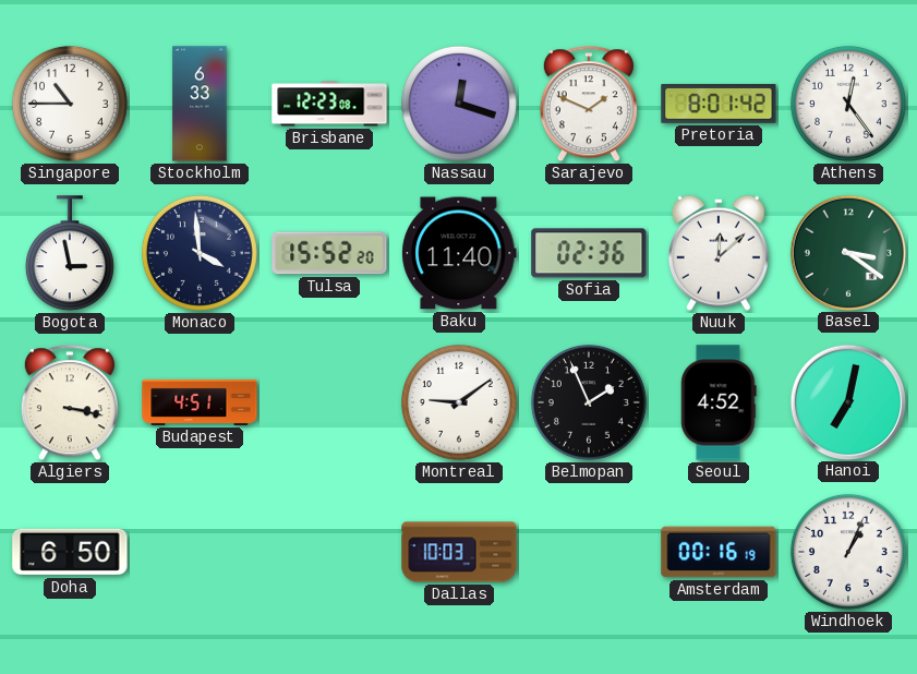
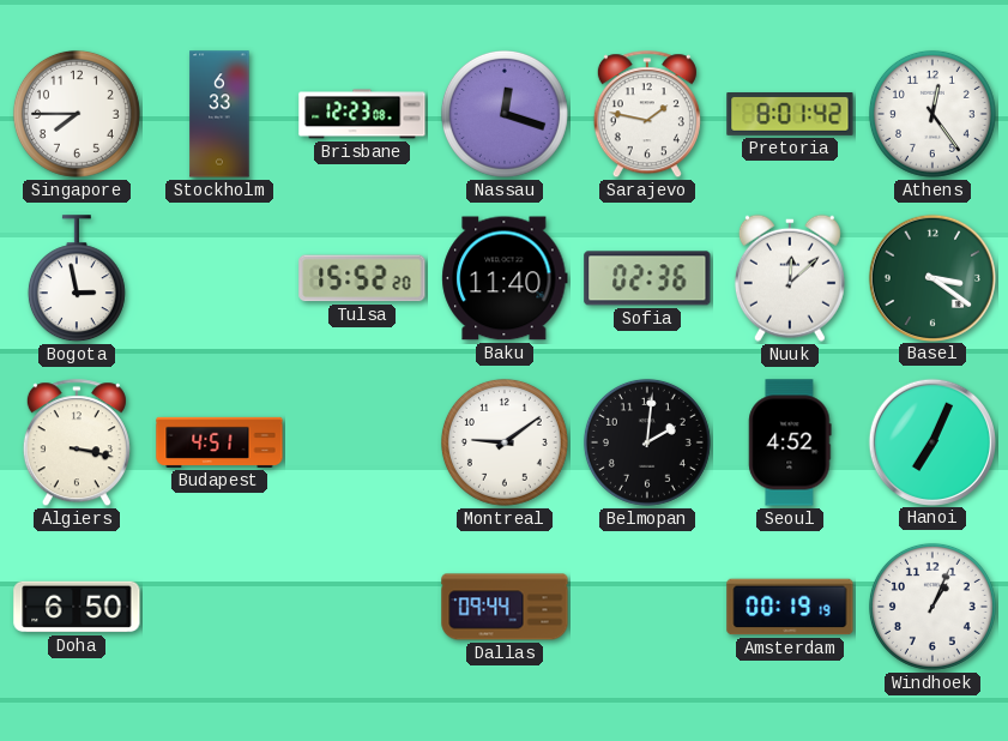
Singapore: 10:45 -> 7:45 (77, 114)
Sarajevo: 1:49 -> 1:47 (647, 115)
Monaco: 3:59 -> none (200, 253)
Belmopan: 1:56 -> 2:01 (647, 442)
Hanoi: 7:02 -> 7:04 (931, 441)
Dallas: 10:03 -> 09:44 (505, 607)
Amsterdam: 00:16 -> 00:19 (790, 607)
